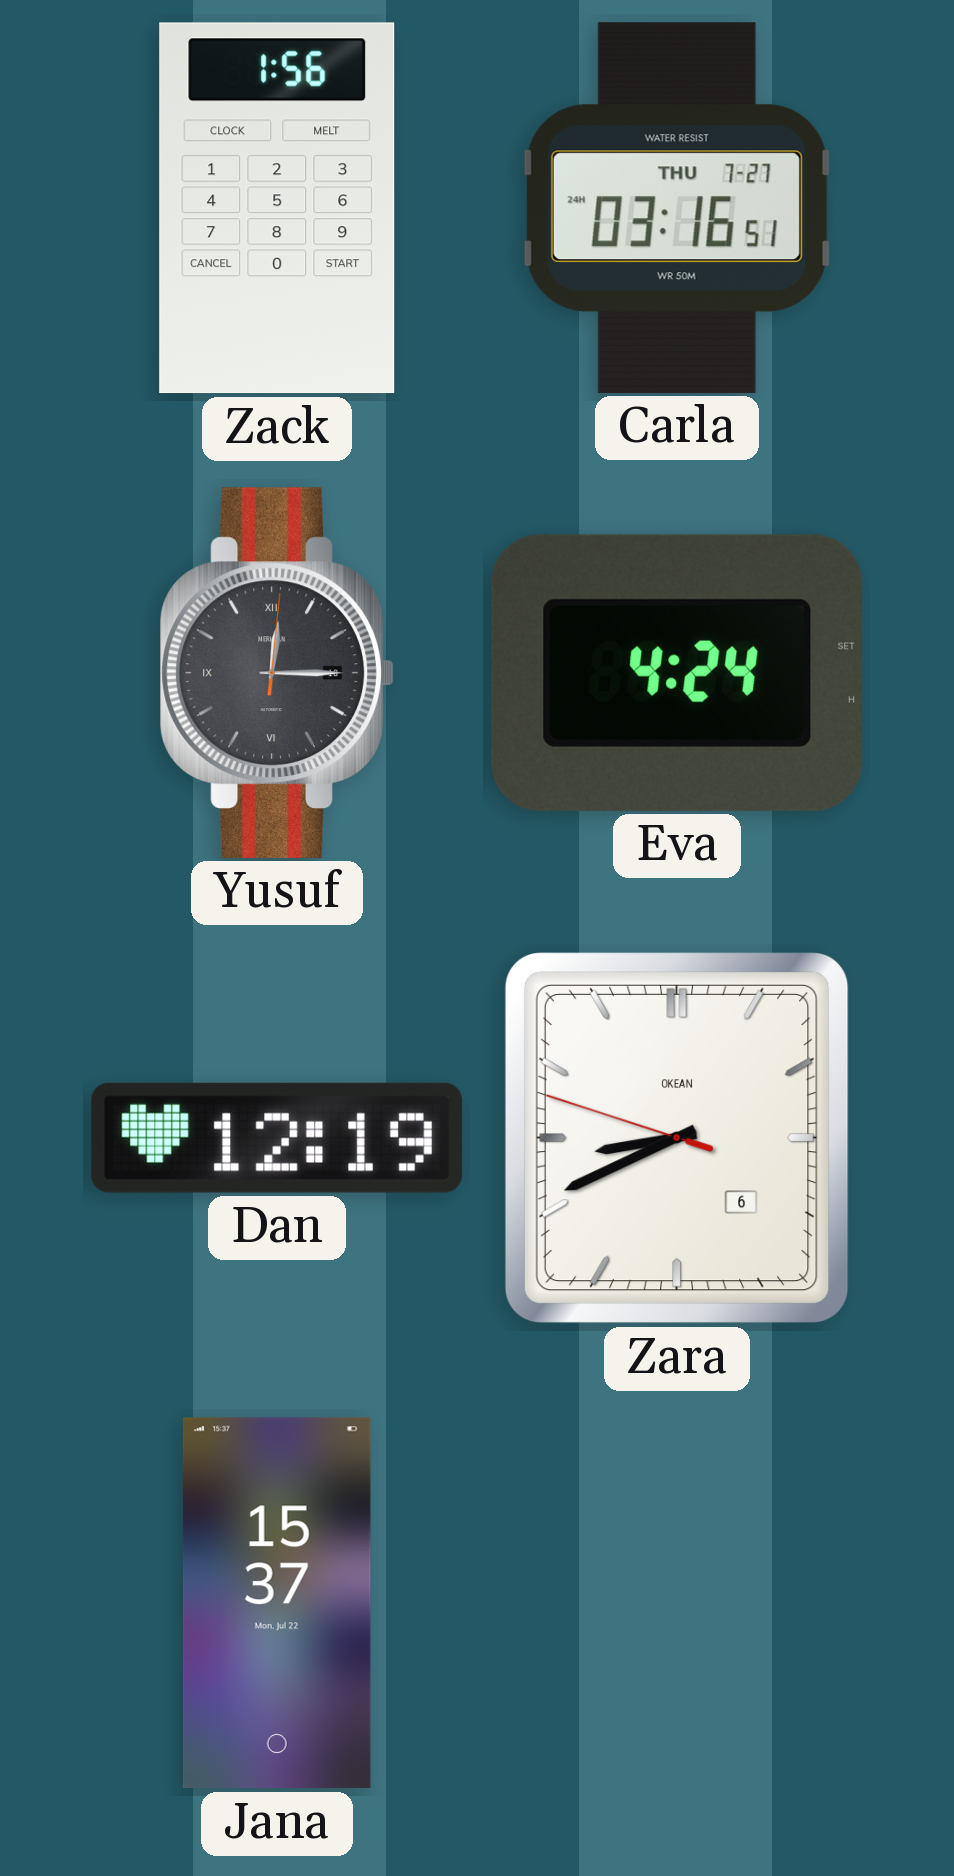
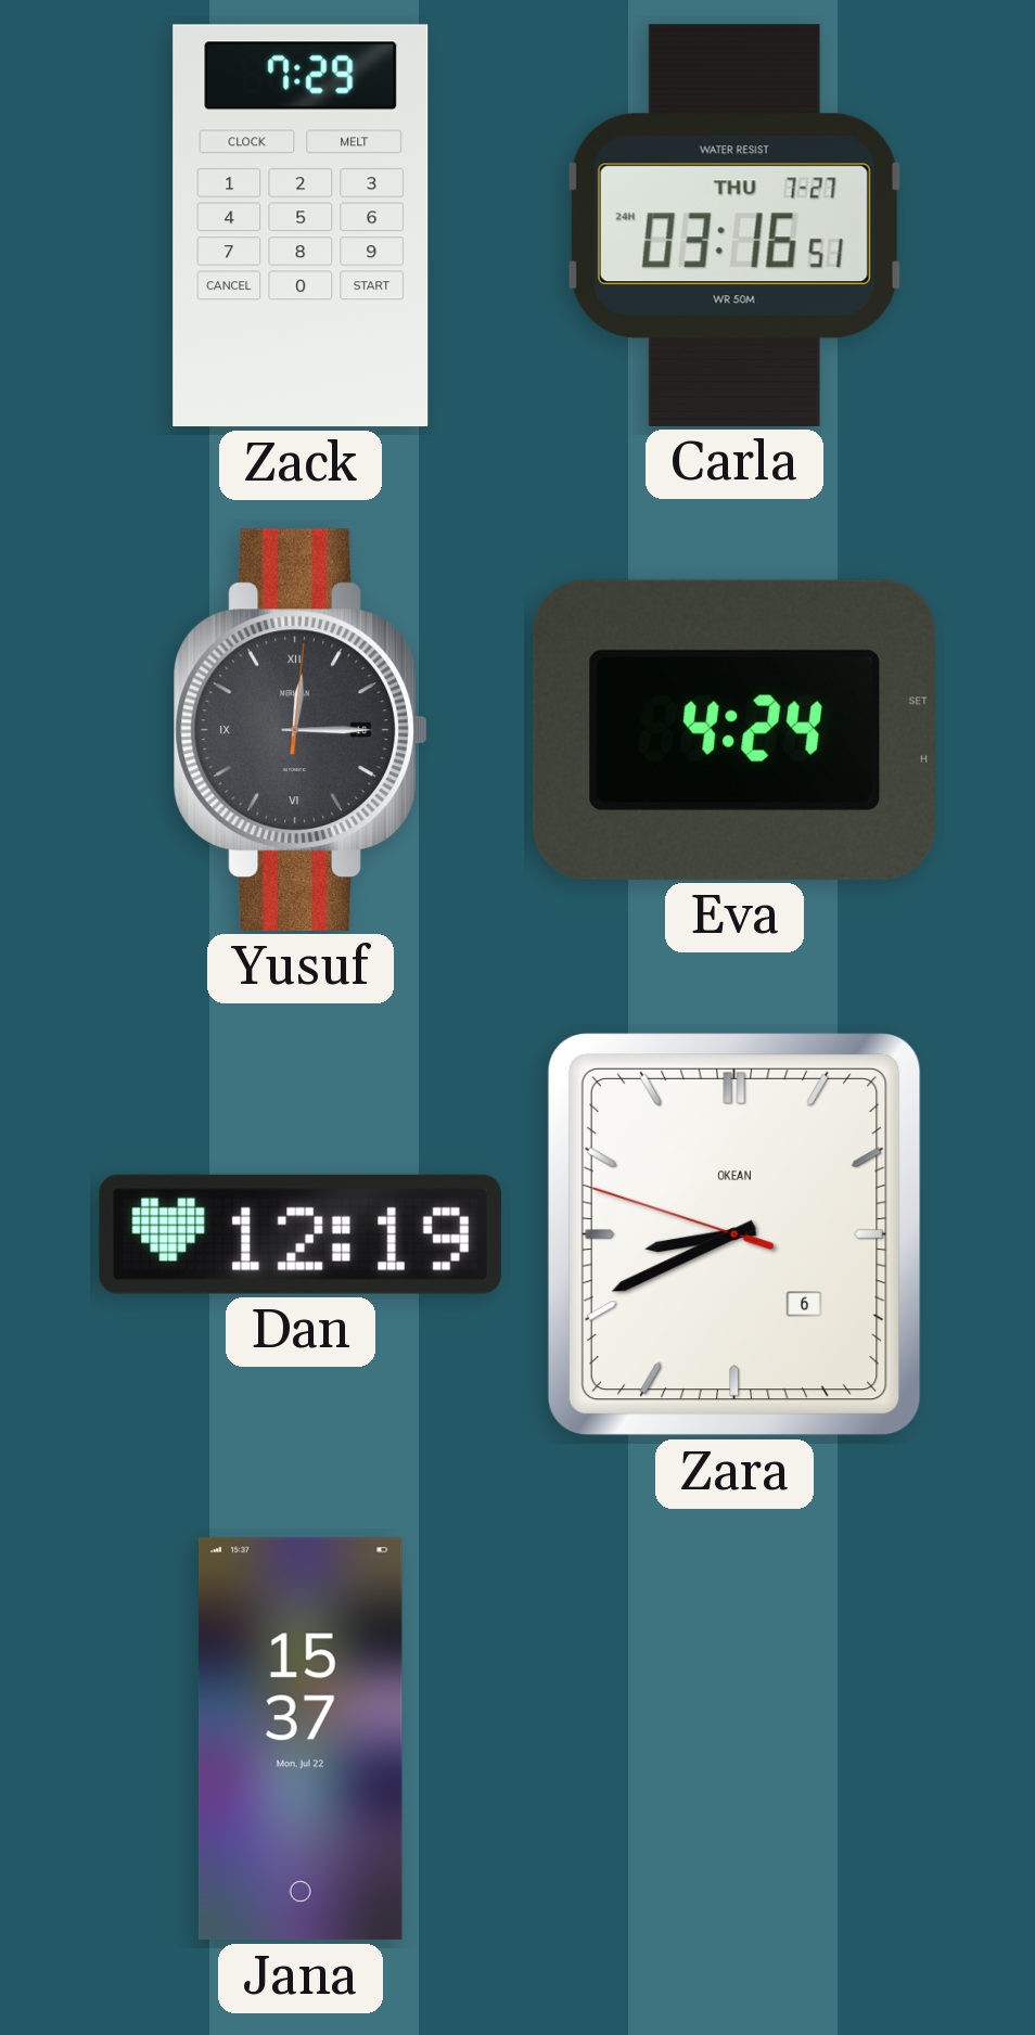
Zack: 1:56 -> 7:29 (301, 226)
